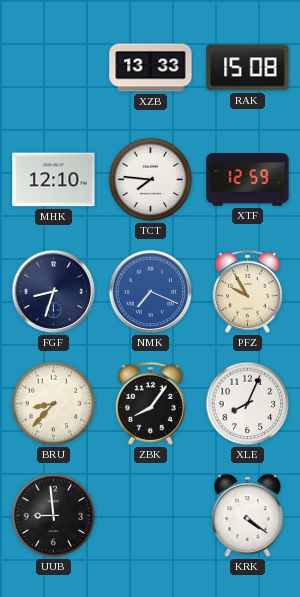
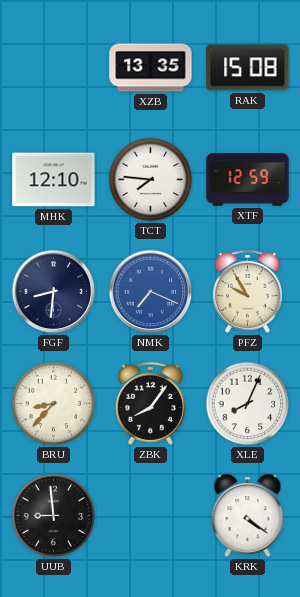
XZB: 13:33 -> 13:35 (151, 68)
FGF: 8:33 -> 8:31 (54, 292)
